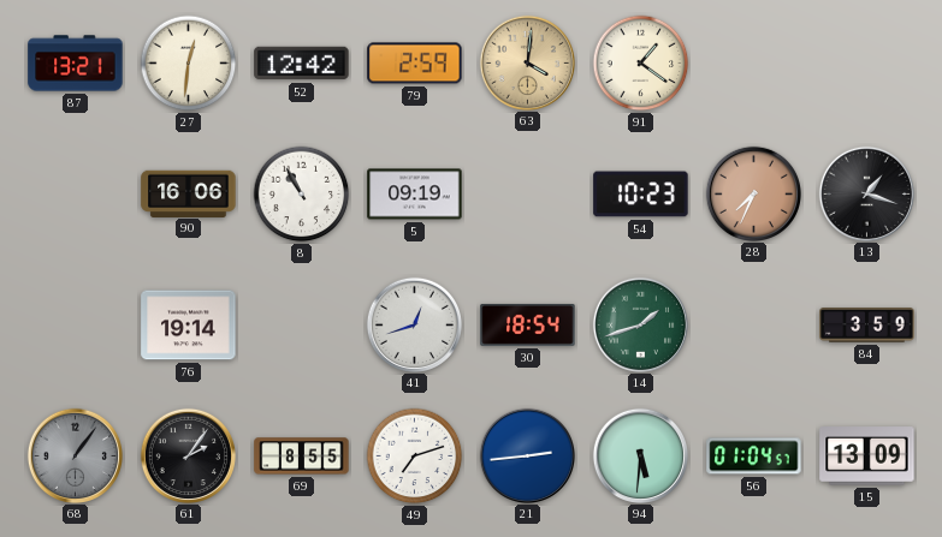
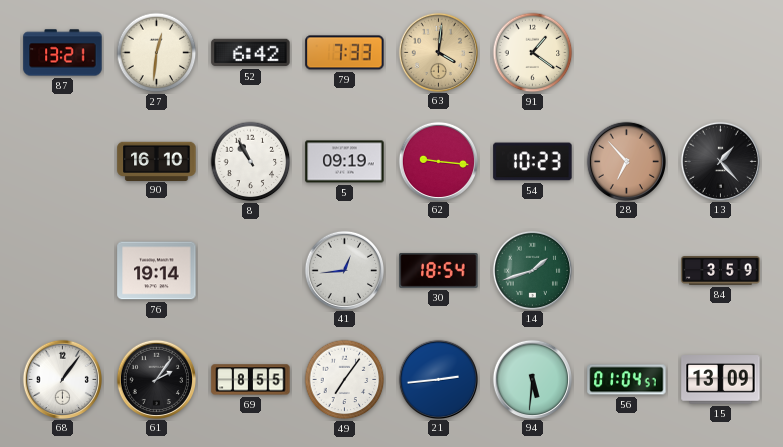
52: 12:42 -> 6:42 (251, 53)
79: 2:59 -> 7:33 (345, 53)
90: 16:06 -> 16:10 (157, 161)
62: none -> 9:16 (438, 161)
28: 7:34 -> 6:53 (626, 161)
13: 1:18 -> 1:23 (720, 161)
41: 12:42 -> 12:44 (344, 270)
68 dial: grey -> white (62, 379)
49: 7:12 -> 7:06 (345, 380)
